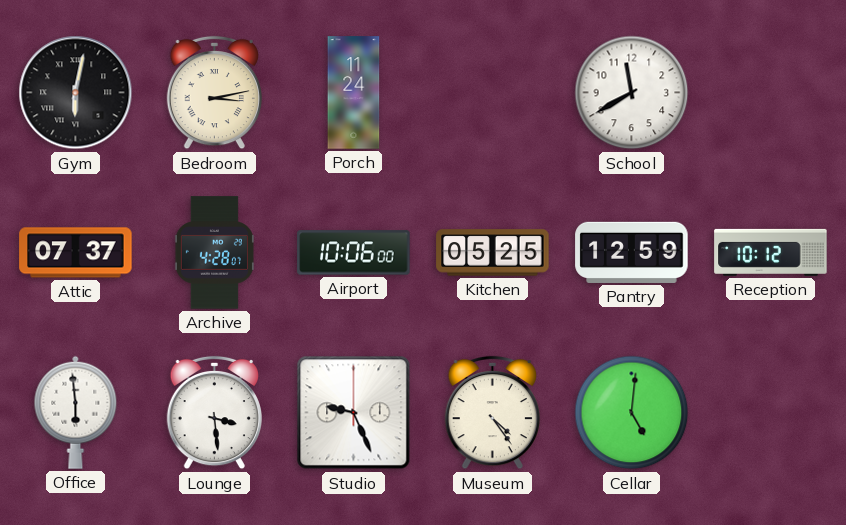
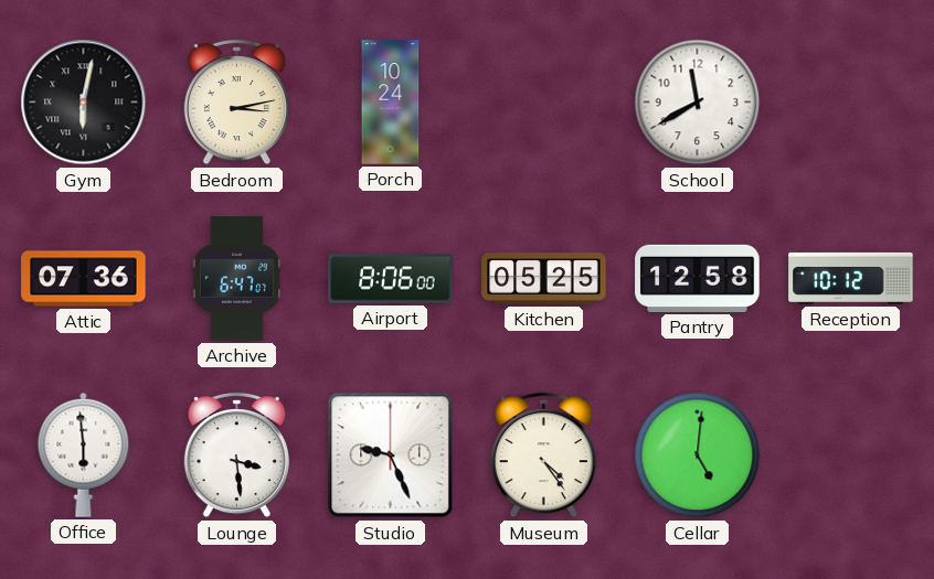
Porch: 11:24 -> 10:24 (391, 103)
Attic: 07:37 -> 07:36 (84, 279)
Archive: 4:28 -> 6:47 (236, 279)
Airport: 10:06 -> 8:06 (391, 279)
Pantry: 12:59 -> 12:58 (698, 278)
